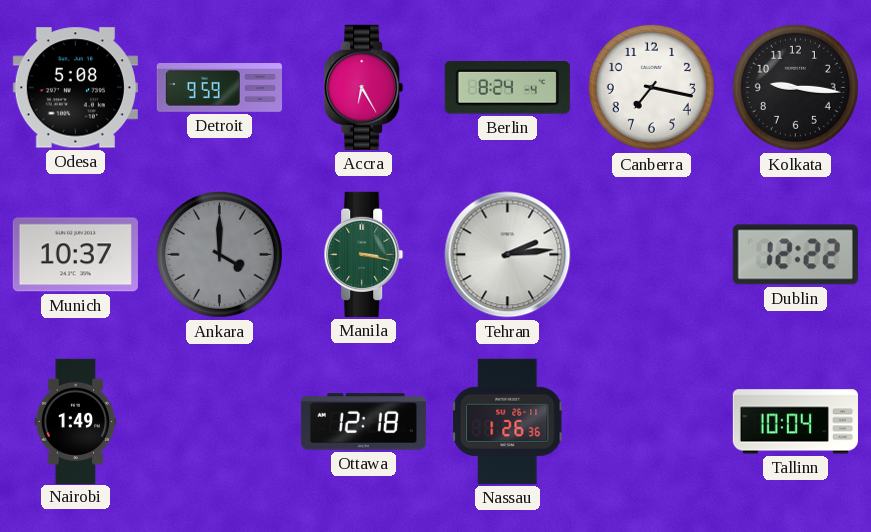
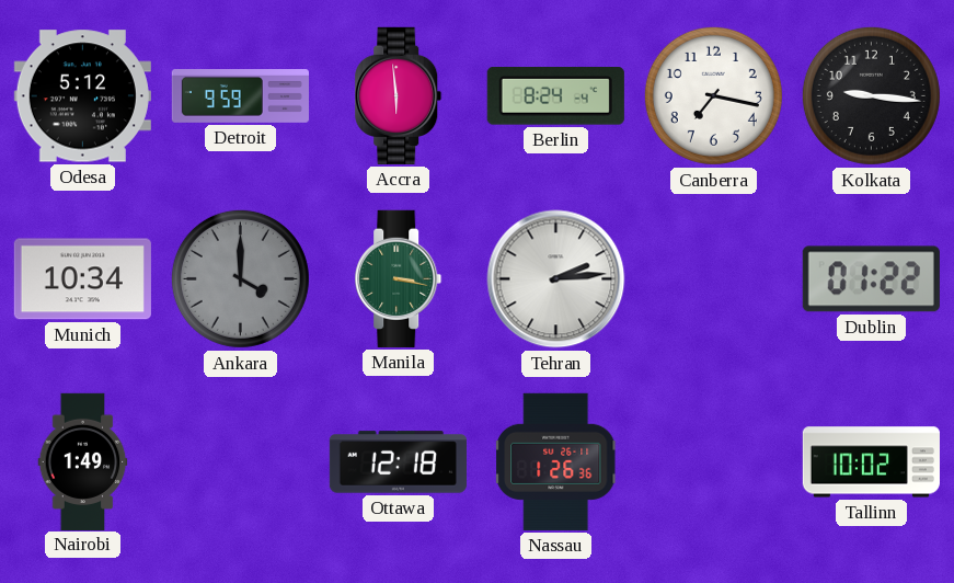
Odesa: 5:08 -> 5:12 (82, 96)
Accra: 6:25 -> 5:59 (399, 95)
Munich: 10:37 -> 10:34 (82, 279)
Dublin: 12:22 -> 01:22 (871, 279)
Tallinn: 10:04 -> 10:02 (871, 462)
